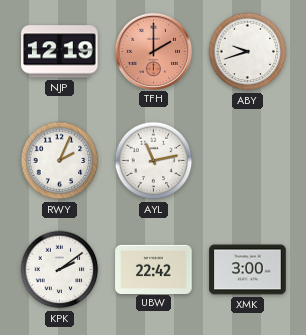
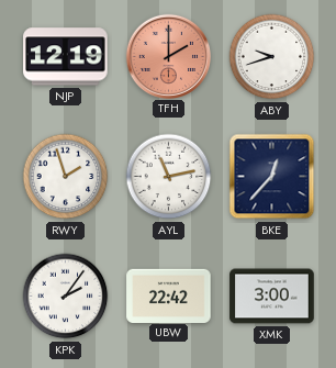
RWY: 2:04 -> 1:57 (66, 177)
BKE: none -> 12:37 (272, 177)
KPK: 2:09 -> 2:06 (66, 297)
